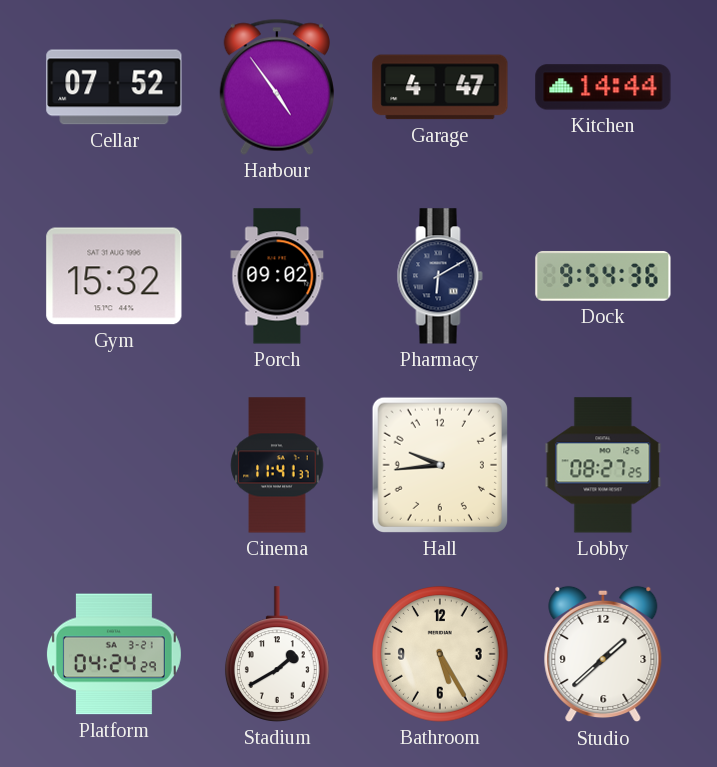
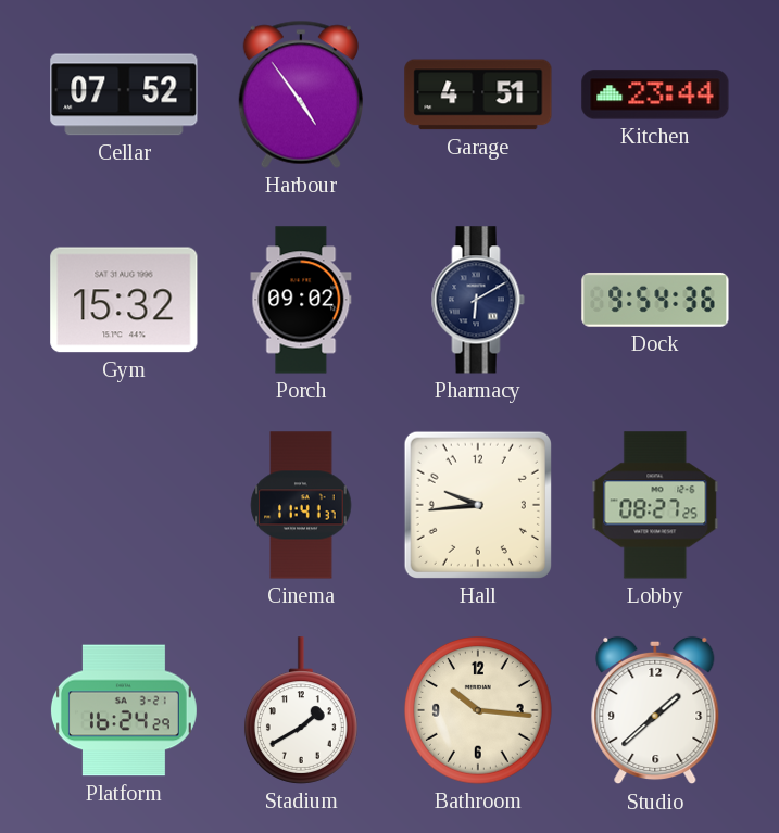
Garage: 4:47 -> 4:51 (478, 94)
Kitchen: 14:44 -> 23:44 (655, 94)
Platform: 04:24 -> 16:24 (124, 710)
Bathroom: 5:25 -> 10:16 (479, 711)
